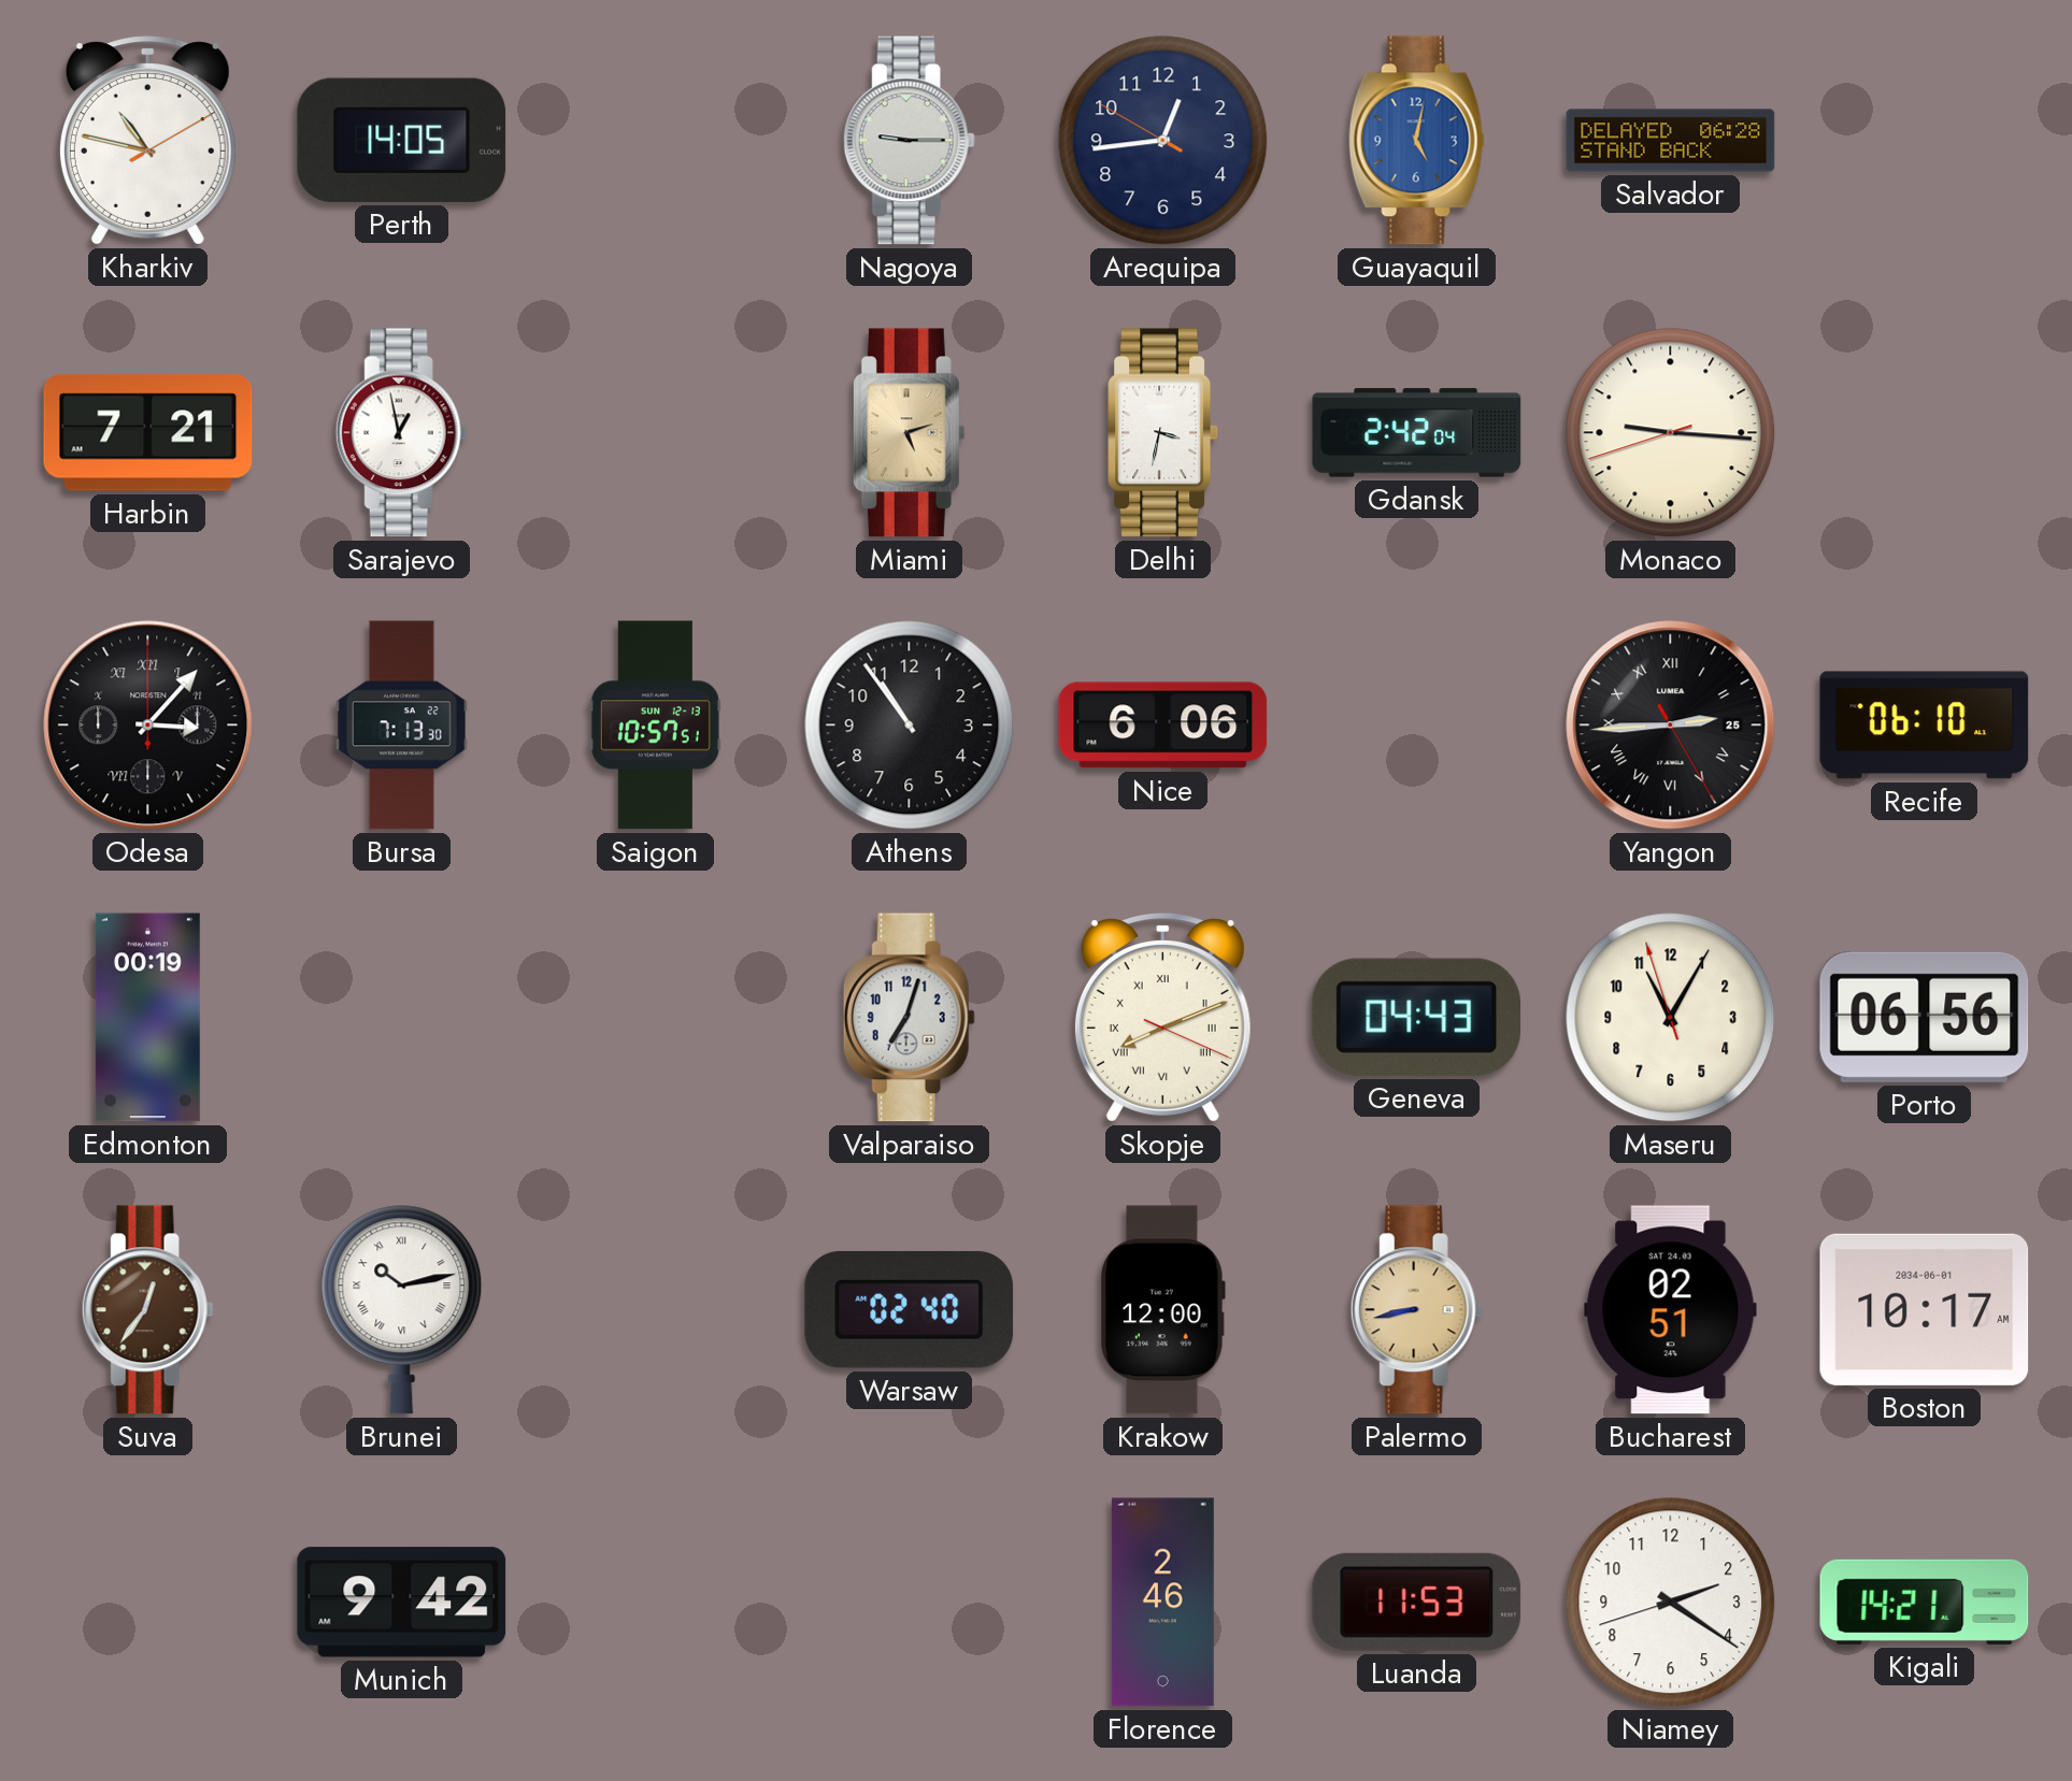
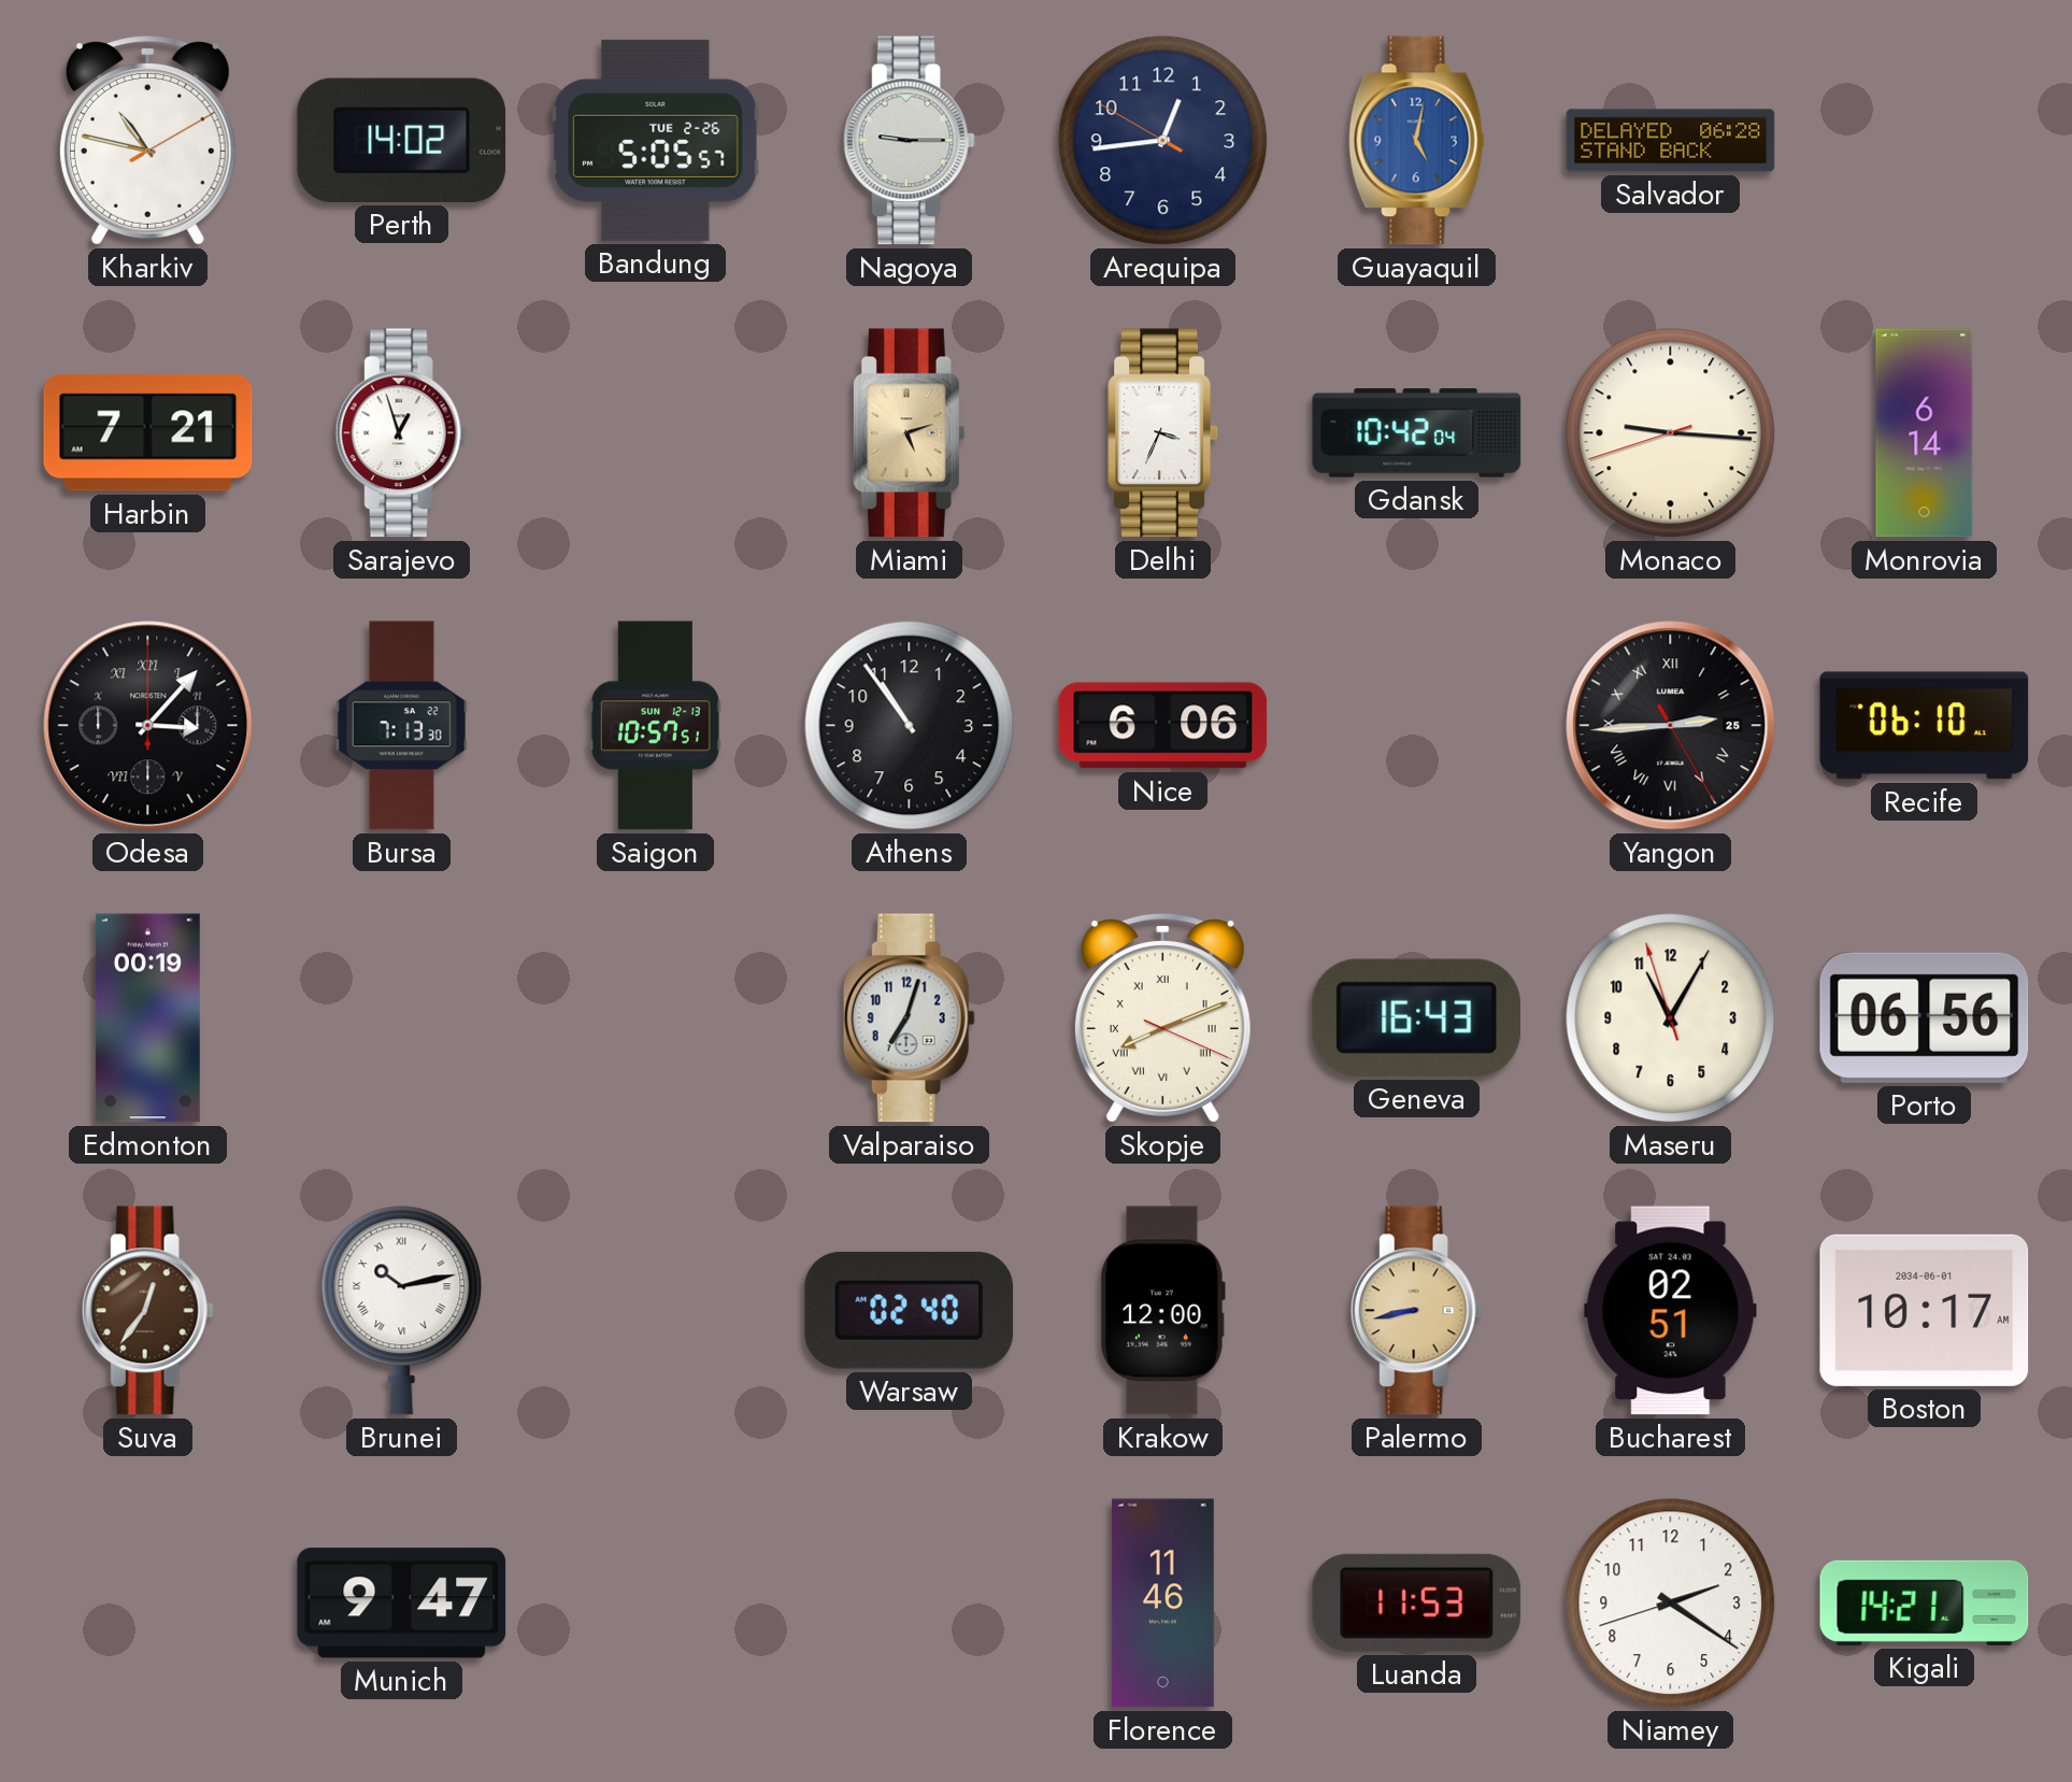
Perth: 14:05 -> 14:02 (402, 140)
Bandung: none -> 5:05 (656, 140)
Sarajevo: 12:58 -> 12:57 (401, 433)
Delhi: 3:32 -> 3:34 (1162, 433)
Gdansk: 2:42 -> 10:42 (1417, 433)
Monrovia: none -> 6:14 (1925, 433)
Geneva: 04:43 -> 16:43 (1416, 1017)
Munich: 9:42 -> 9:47 (402, 1603)
Florence: 2:46 -> 11:46 (1162, 1603)
